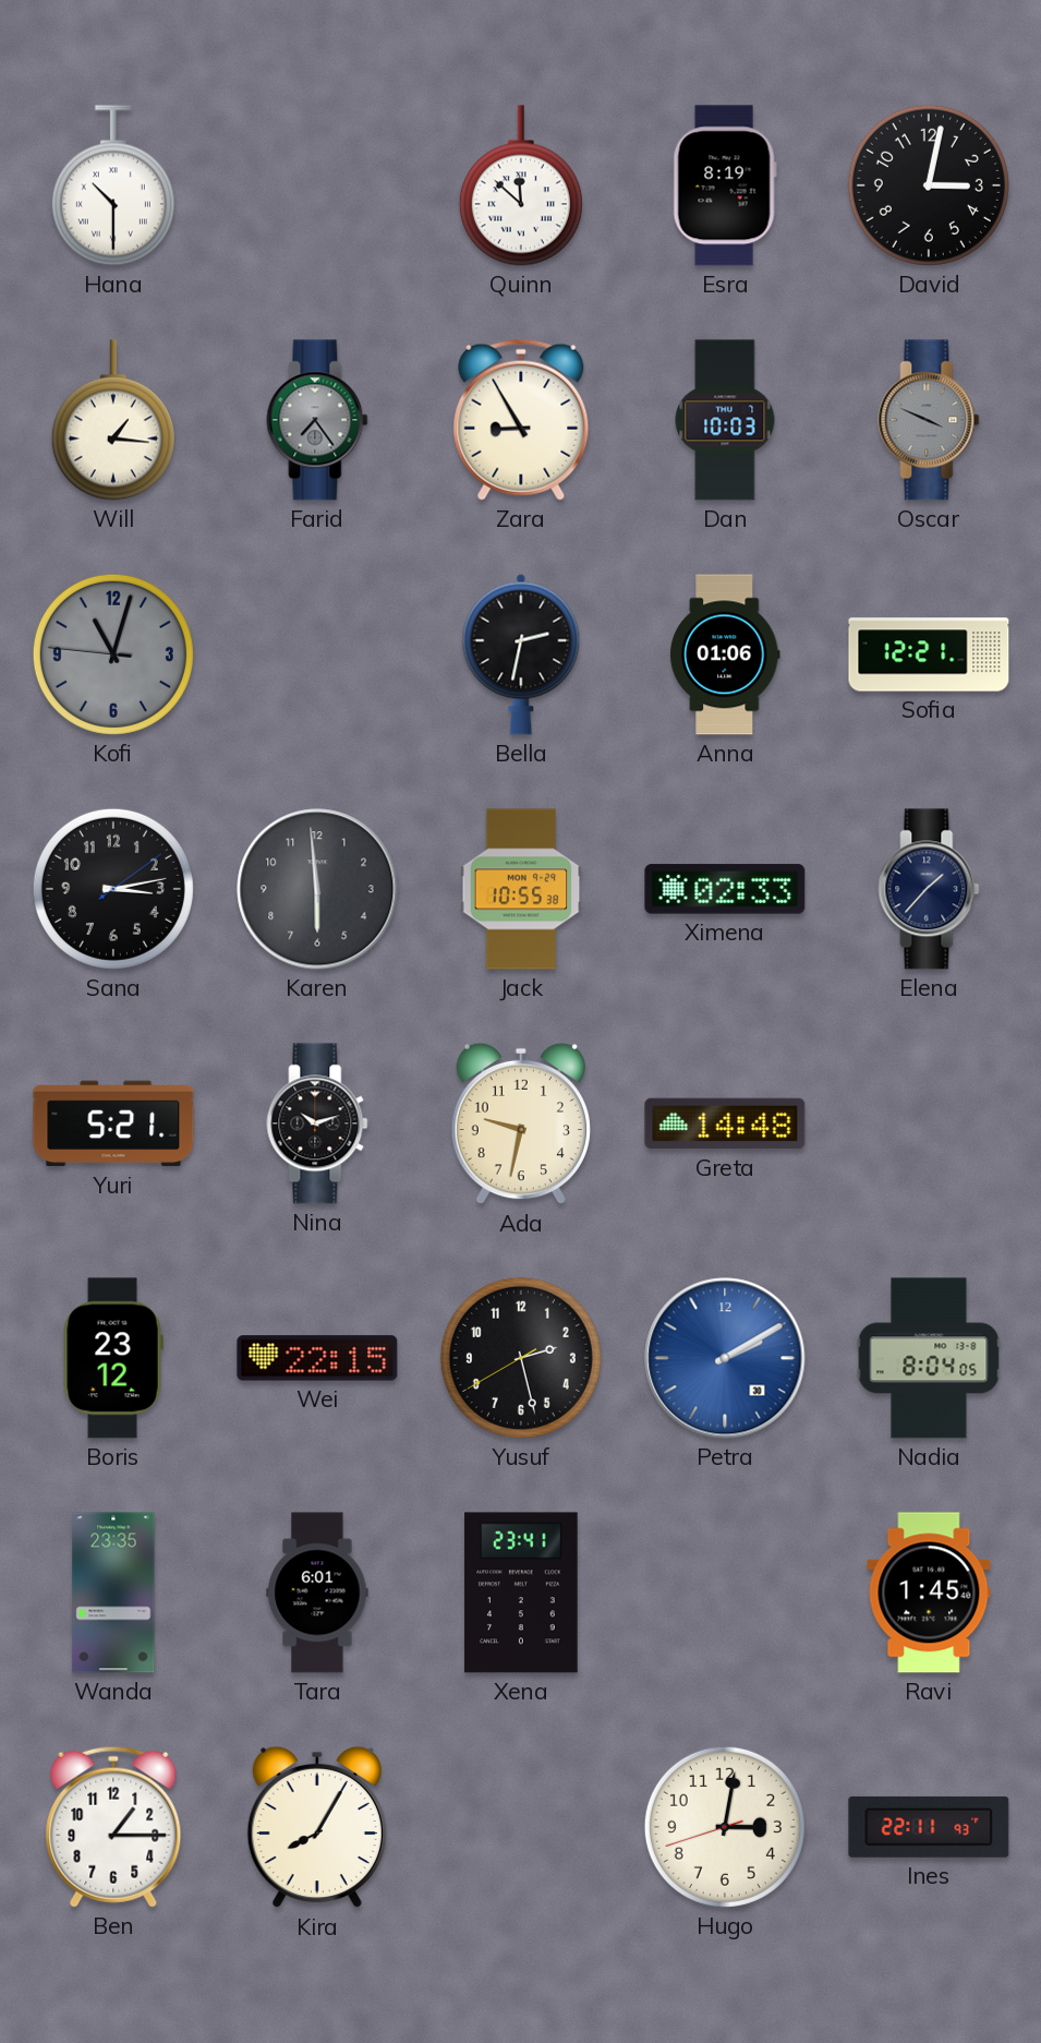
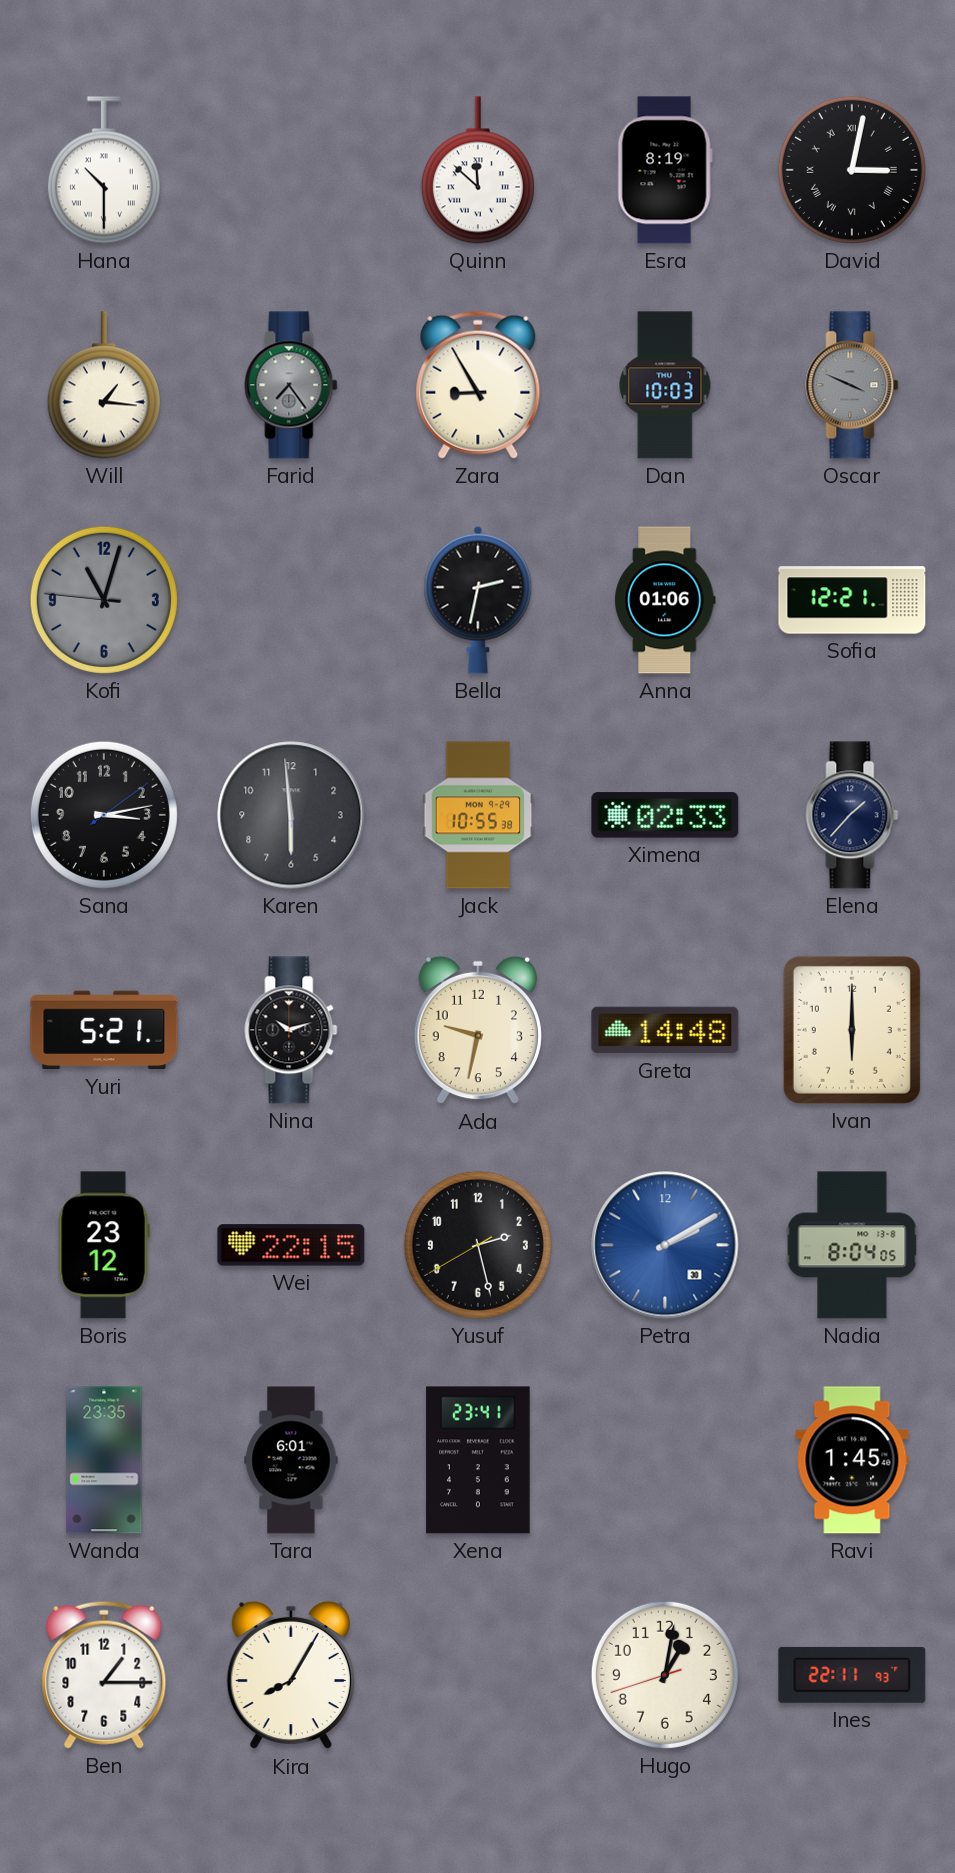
David numerals: Arabic -> Roman (852, 170)
Ivan: none -> 6:00 (852, 1030)
Hugo: 3:01 -> 1:01 (665, 1675)
